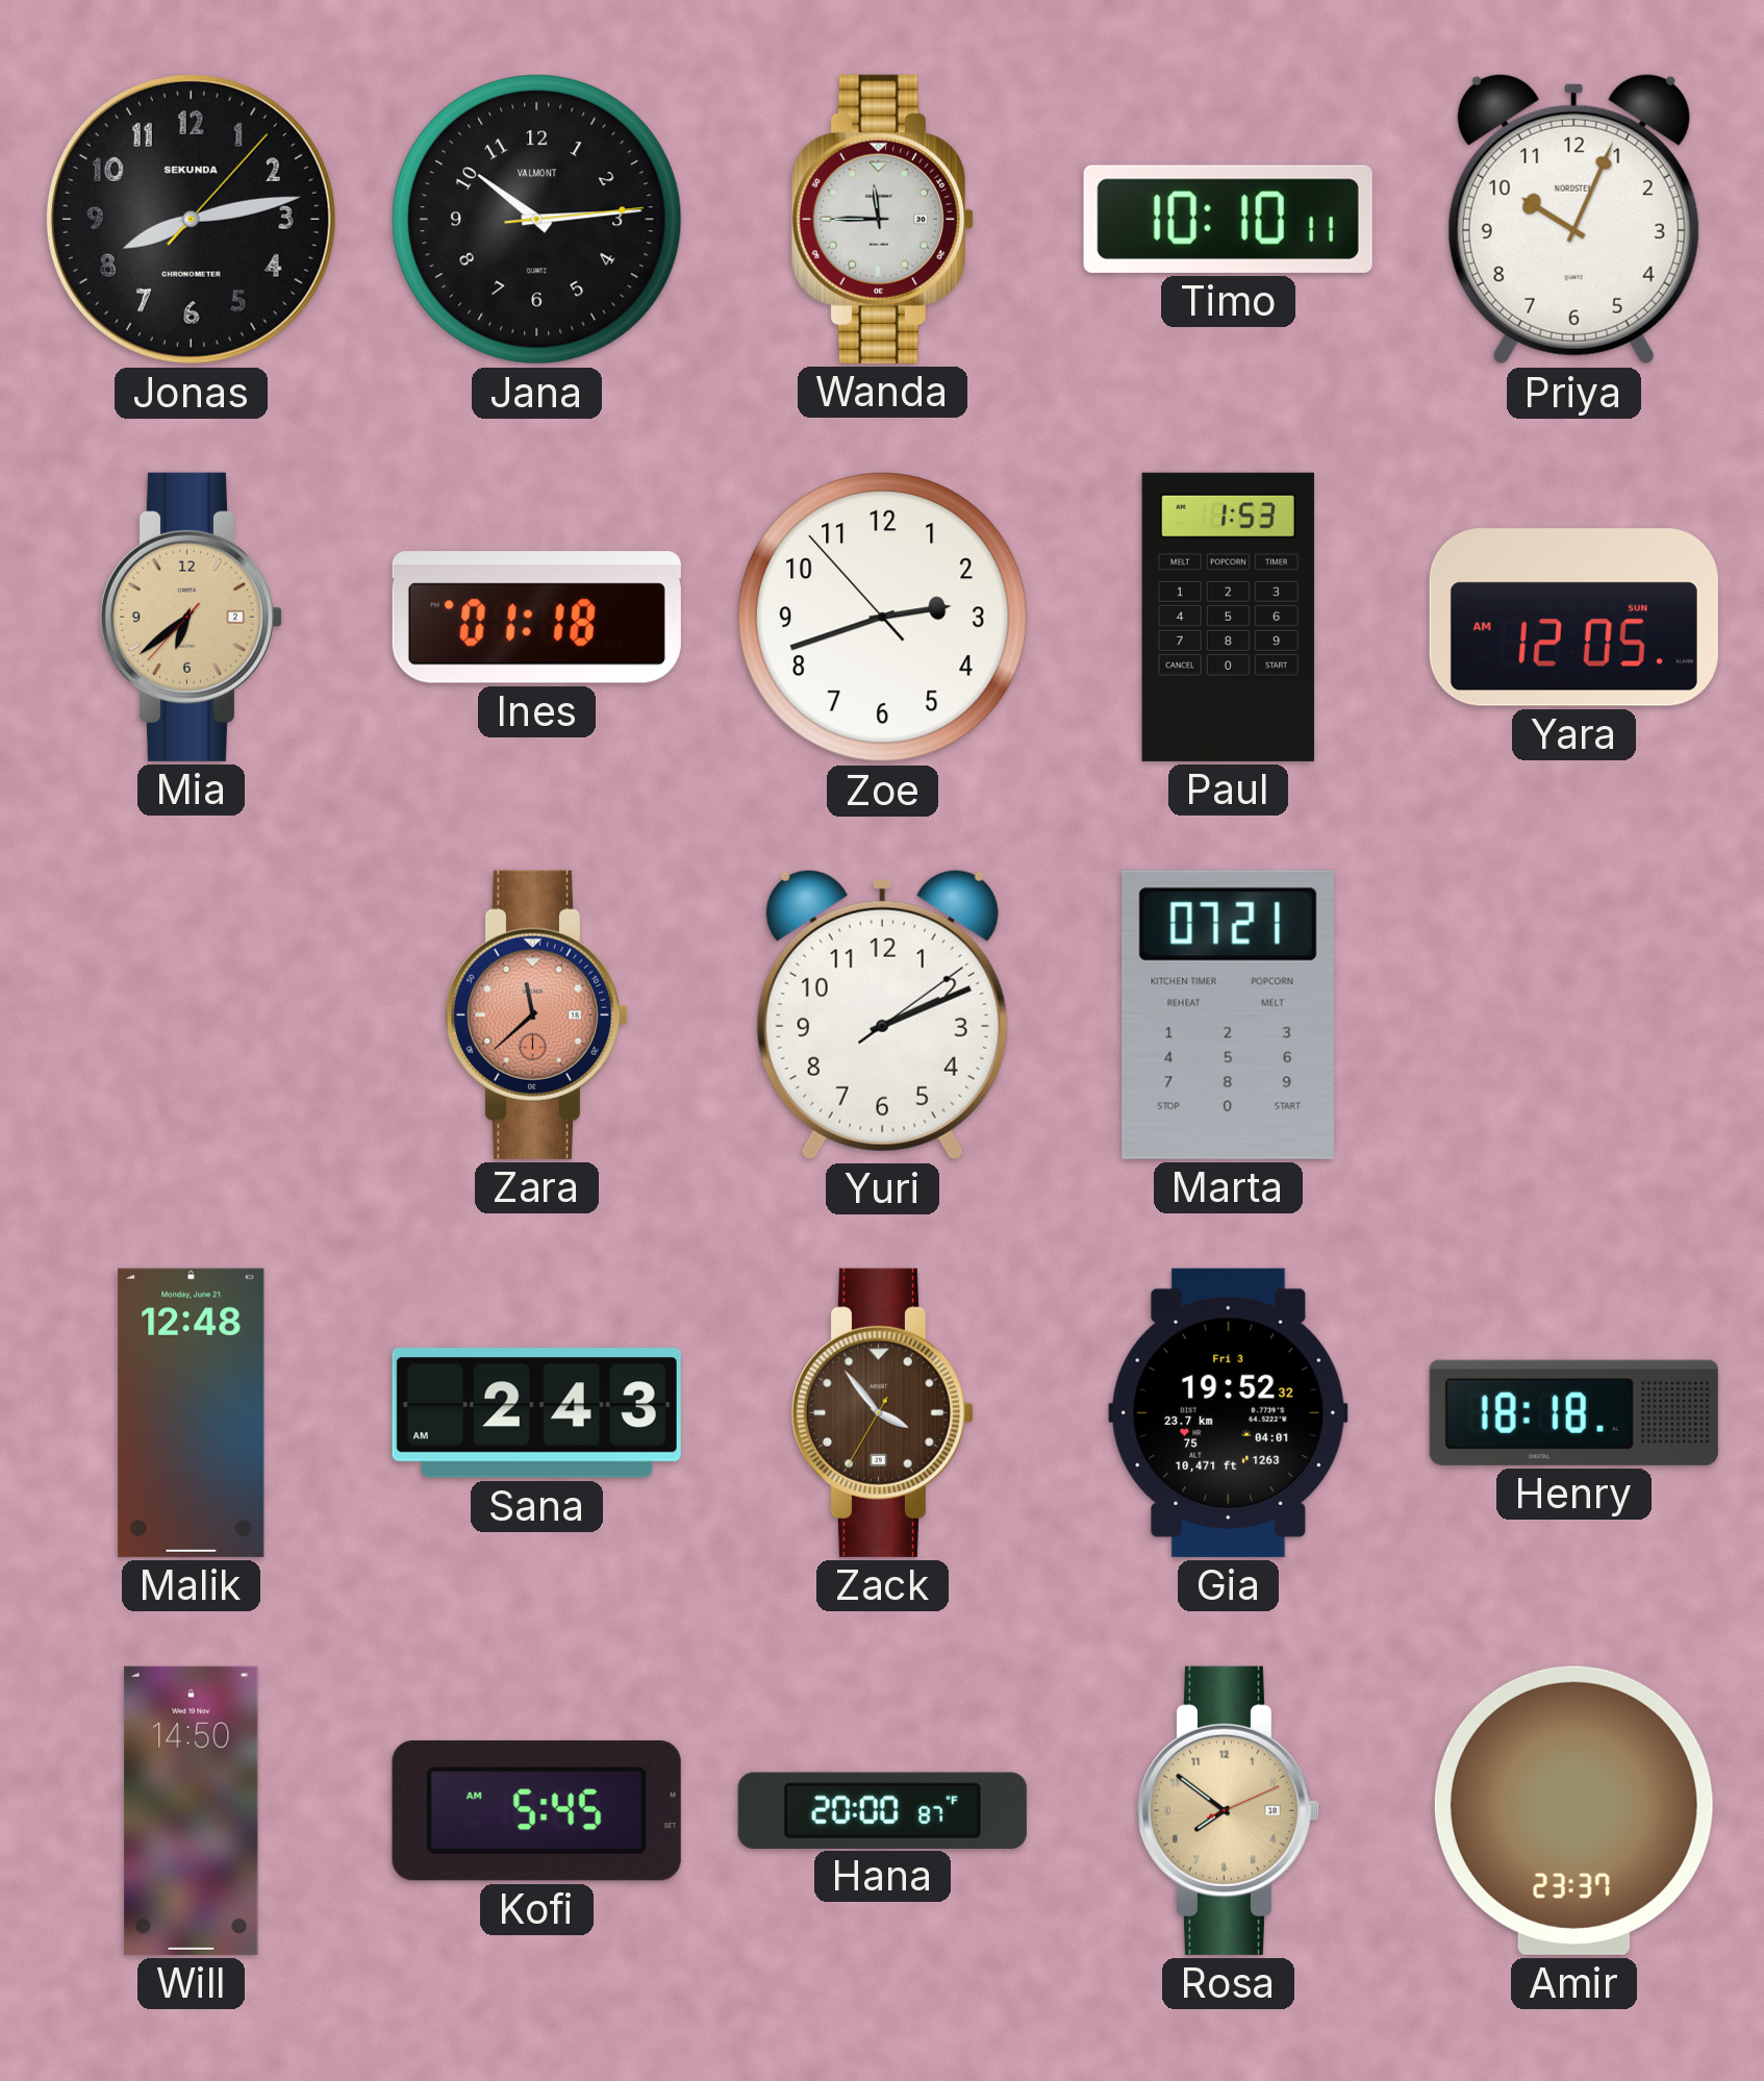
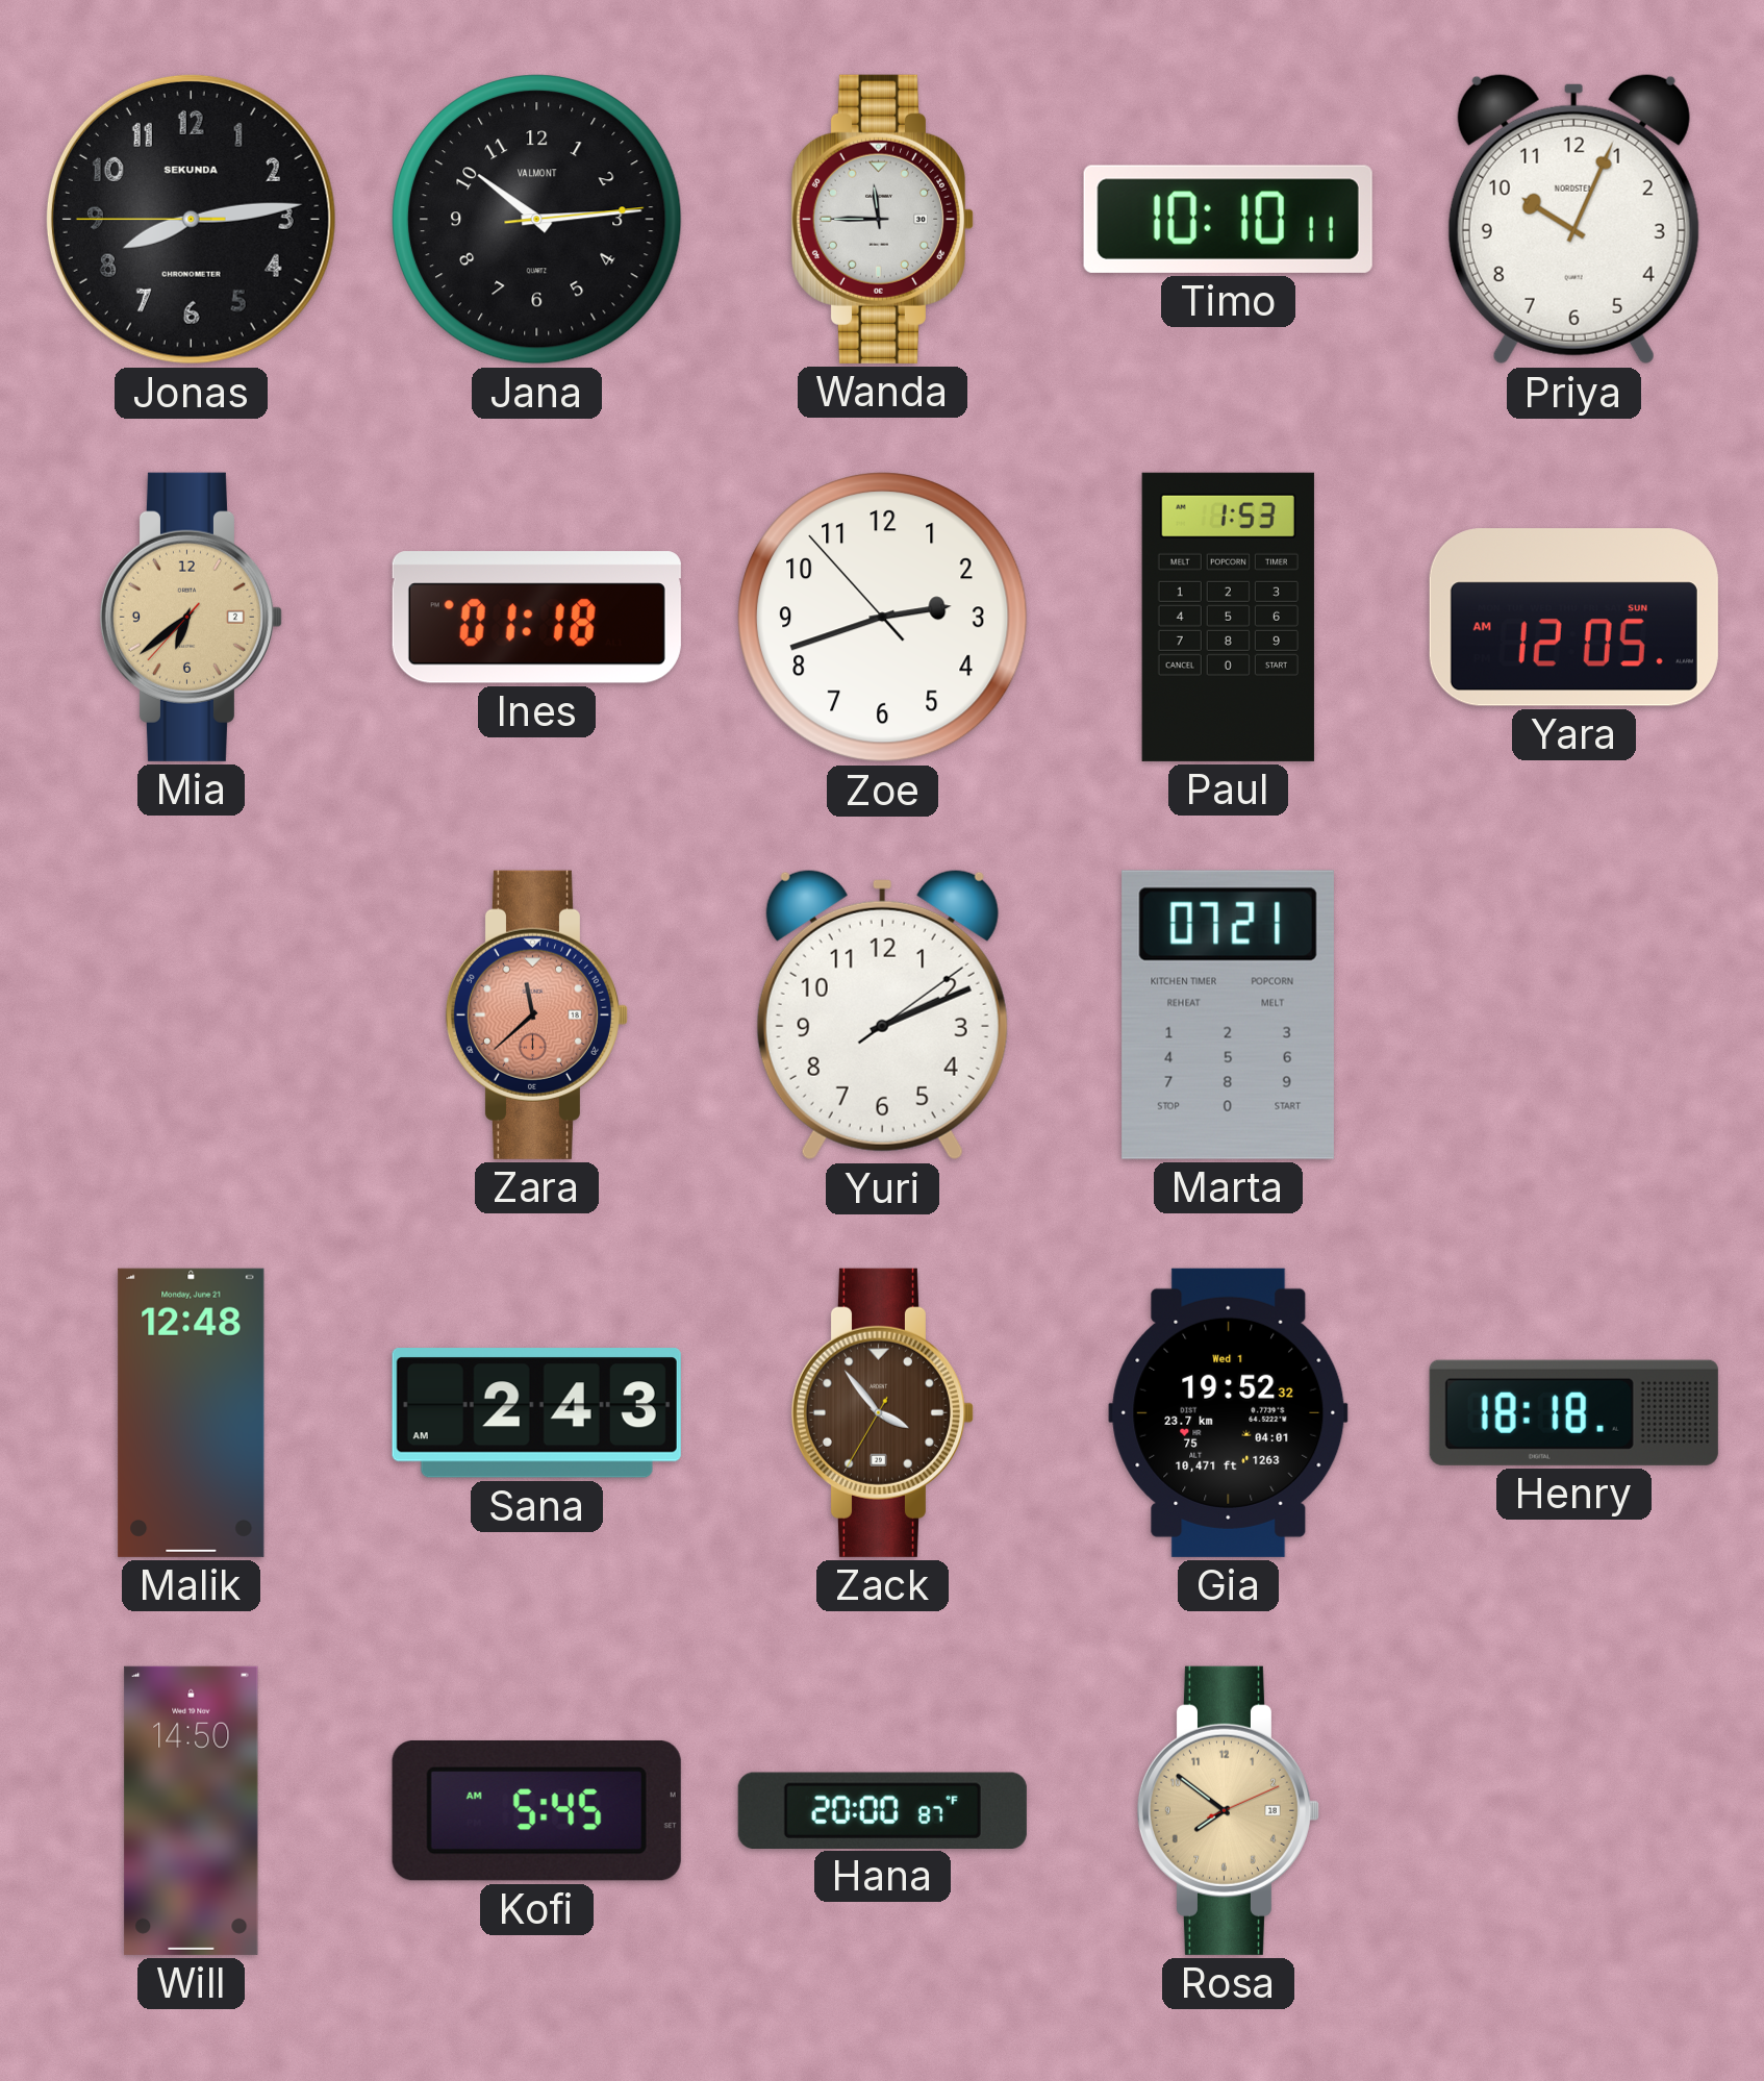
Jonas: 8:13:07 -> 8:13:45 (191, 219)
Gia date: Fri 3 -> Wed 1 (1229, 1412)
Amir: 23:37 -> none (1573, 1810)
